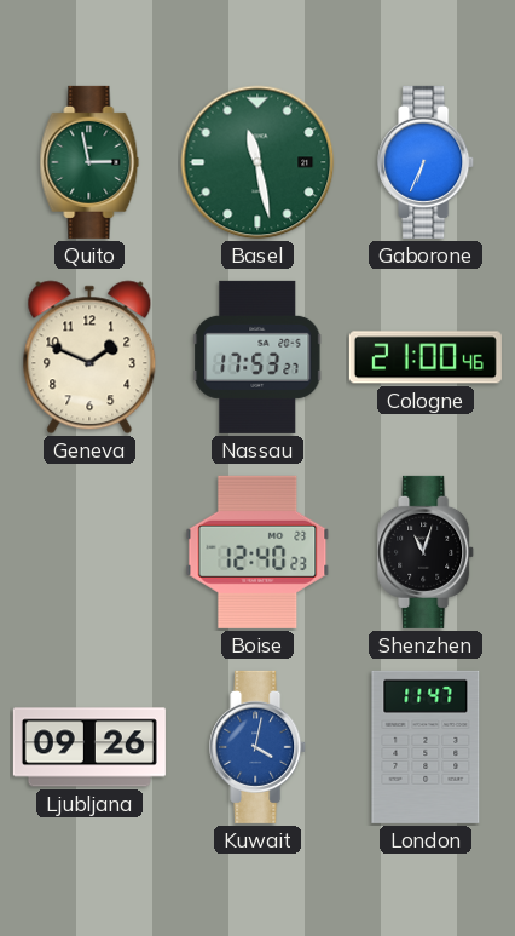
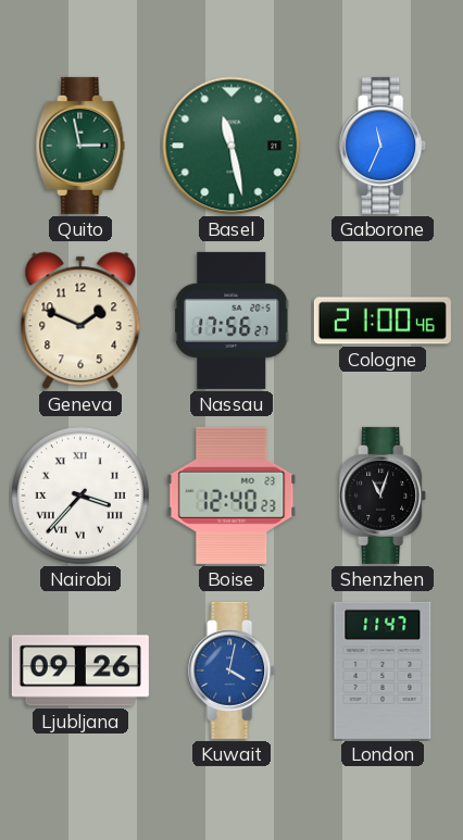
Gaborone: 6:34 -> 11:34 (384, 146)
Nassau: 17:53 -> 17:56 (231, 321)
Nairobi: none -> 3:37 (80, 496)
